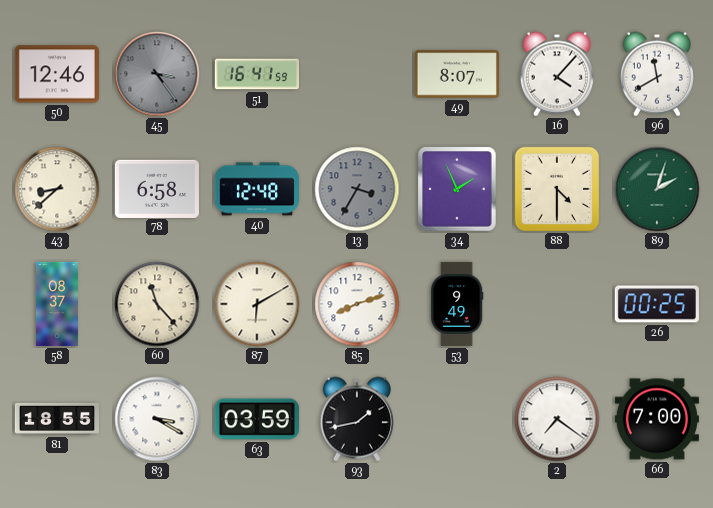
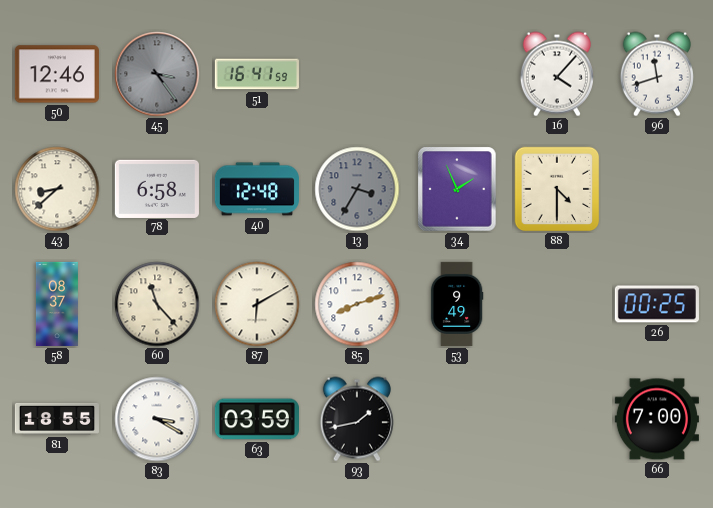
49: 8:07 -> none (457, 74)
96: 11:40 -> 11:42 (657, 74)
89: 2:03 -> none (657, 189)
2: 7:21 -> none (557, 419)
